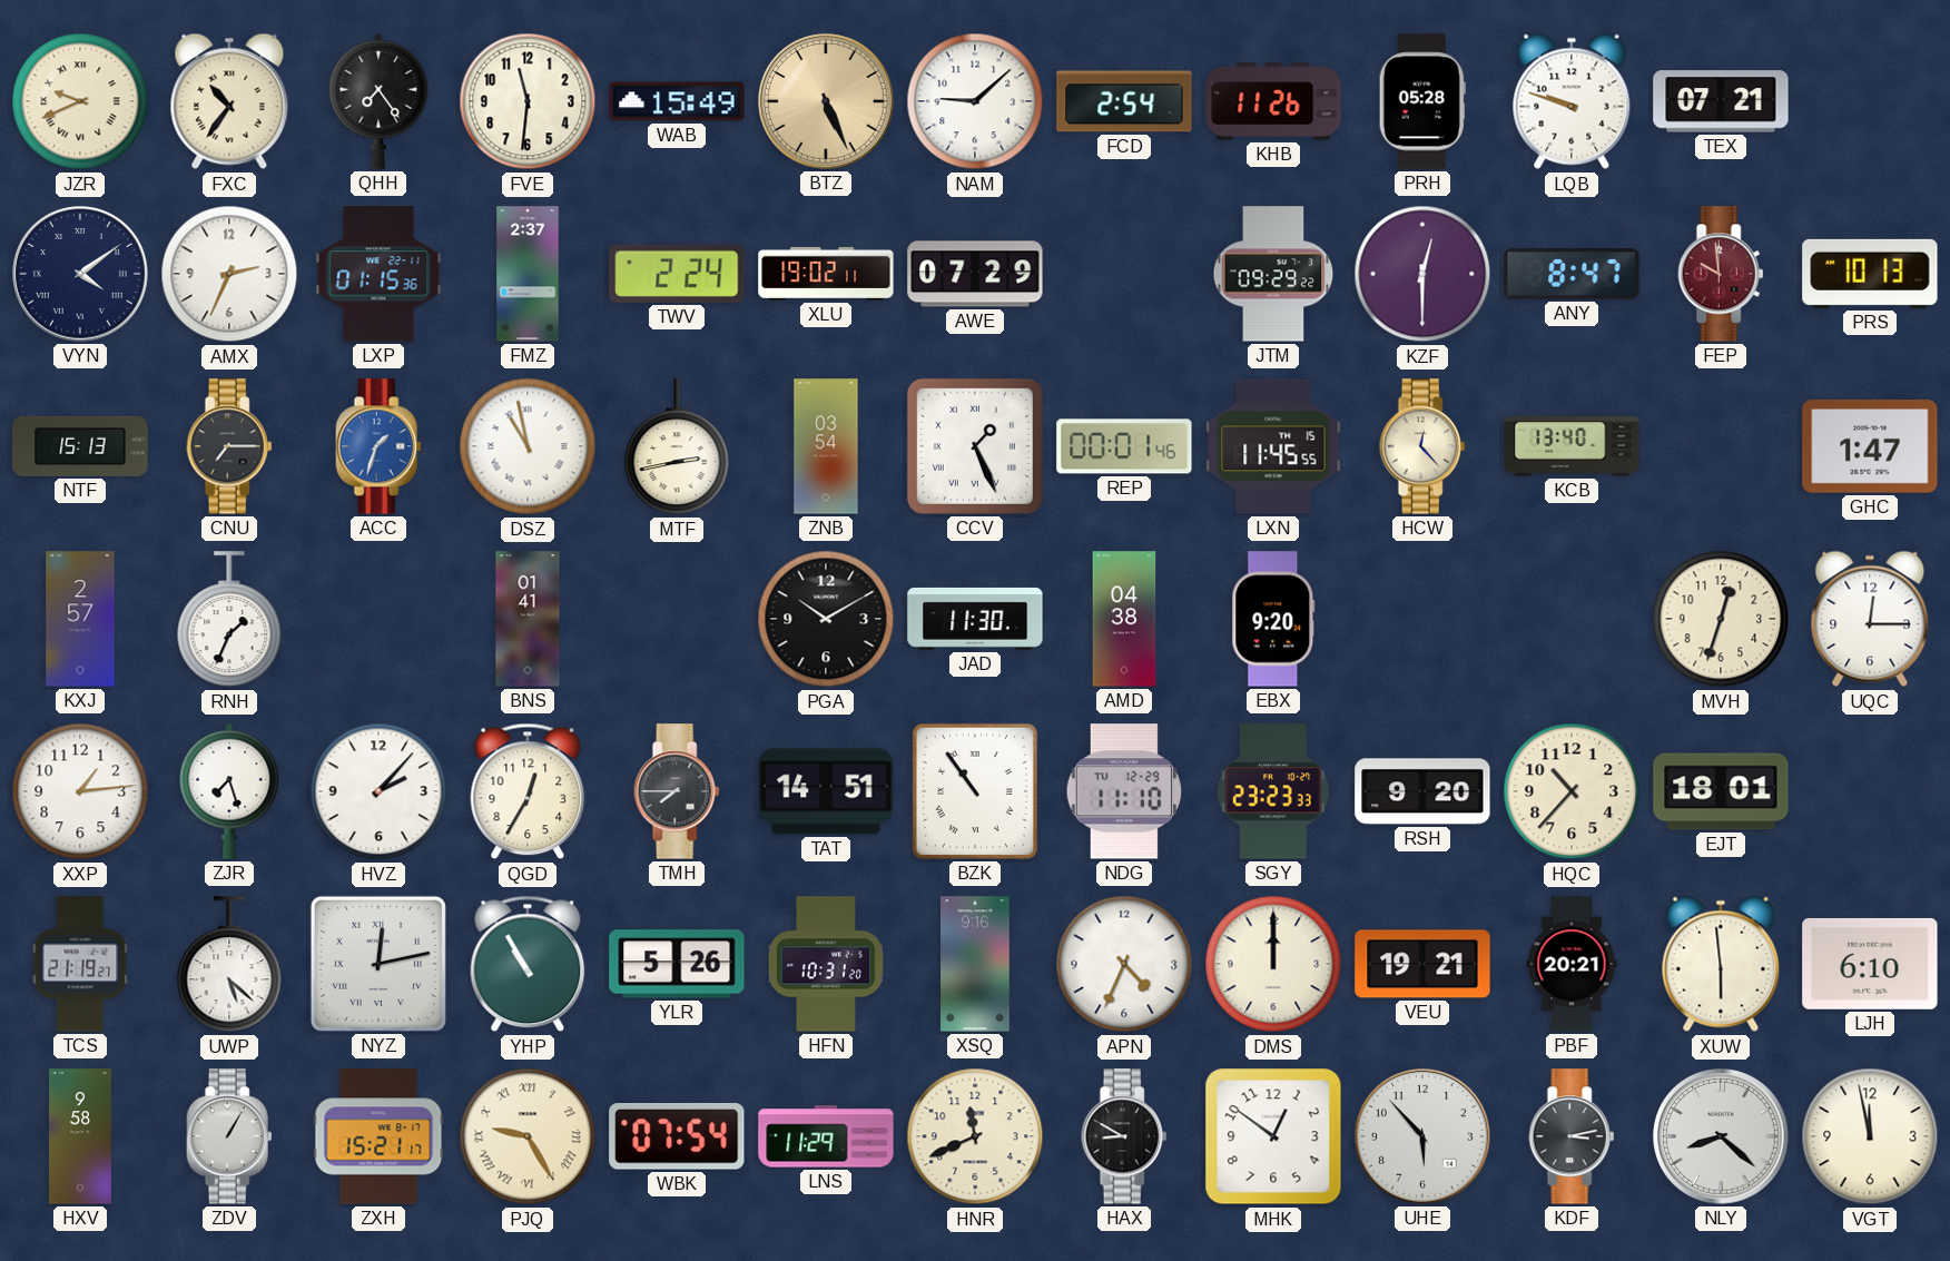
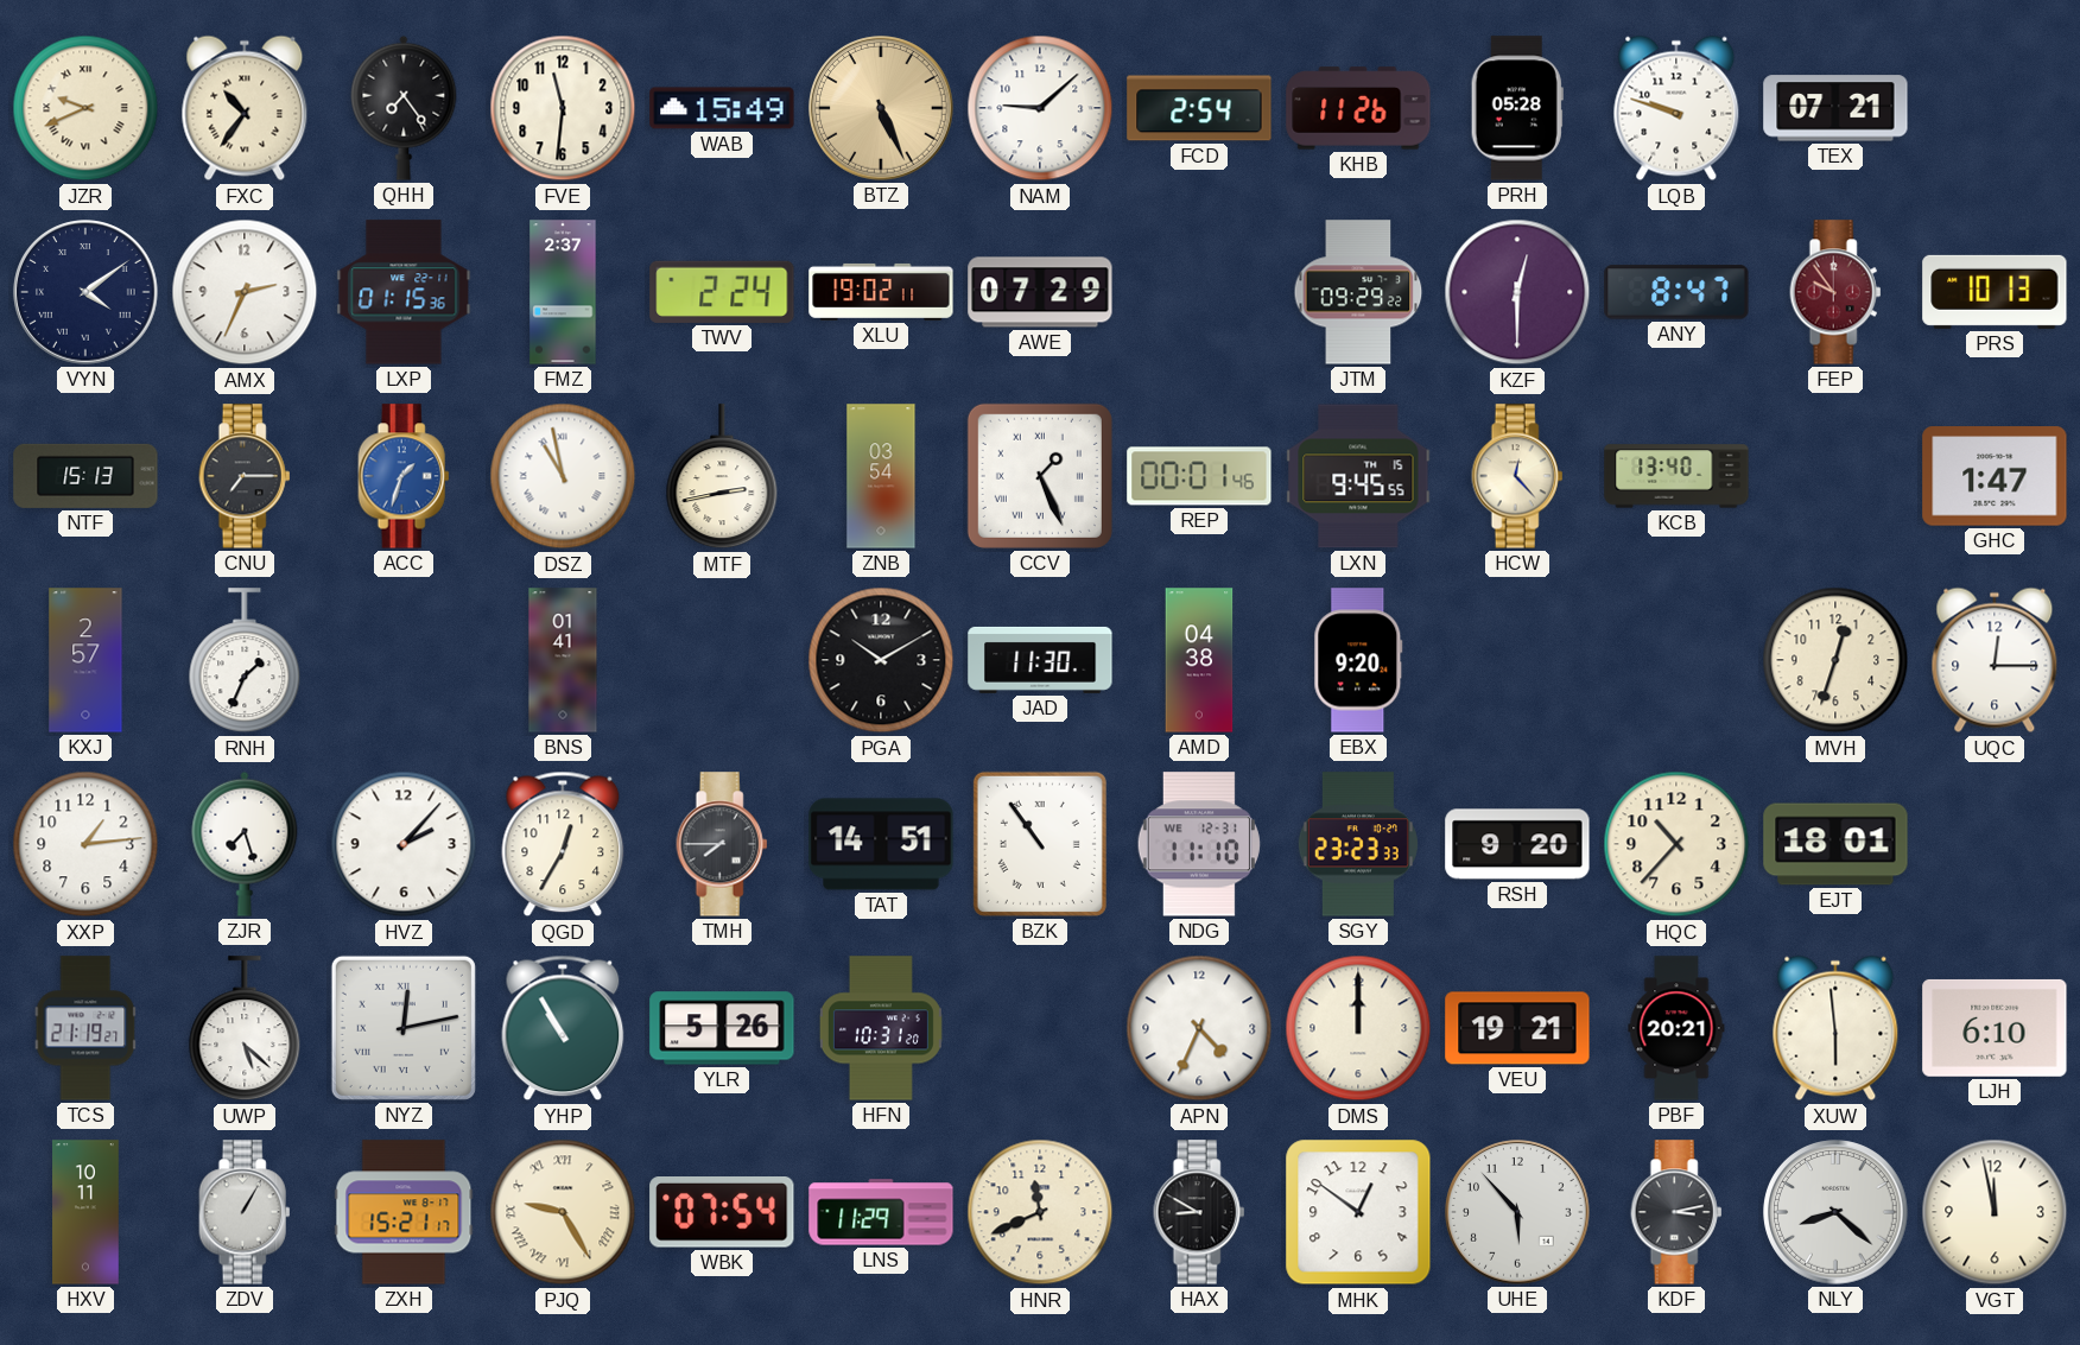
FEP: 9:59 -> 9:54 (1835, 292)
LXN: 11:45 -> 9:45 (1358, 476)
NDG date: TU 12-29 -> WE 12-31 (1199, 844)
XSQ: 9:16 -> none (975, 964)
HXV: 9:58 -> 10:11 (85, 1212)
